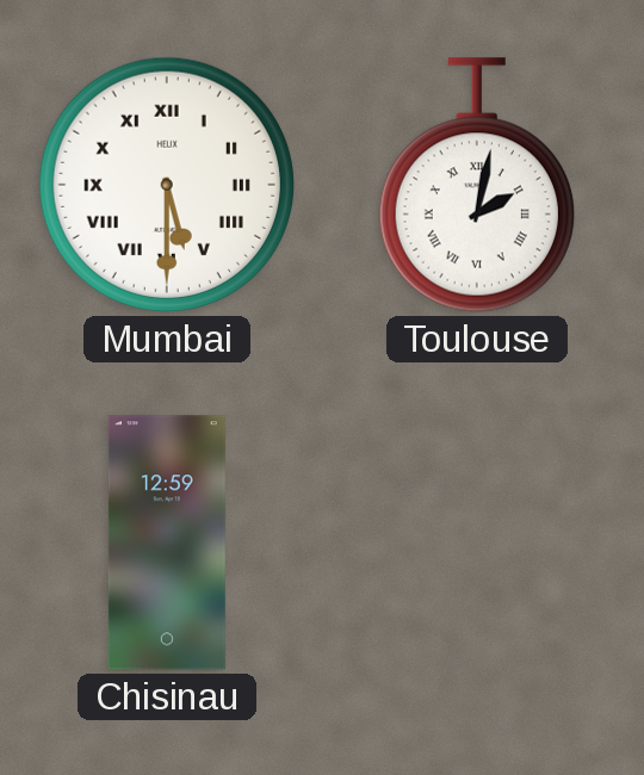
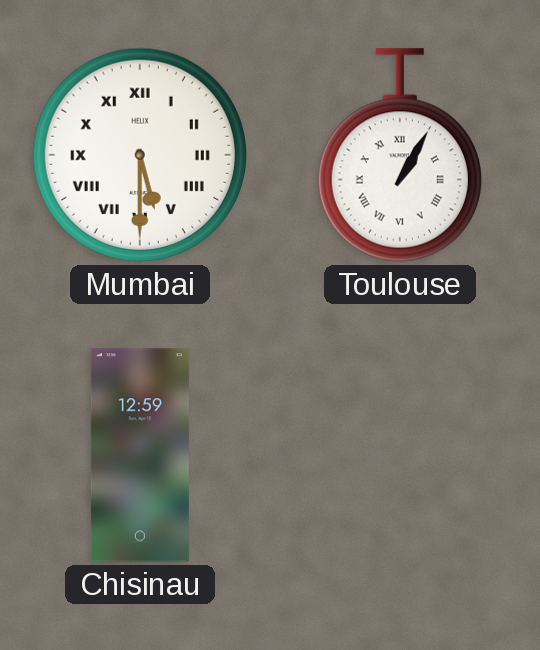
Toulouse: 2:02 -> 1:05 (400, 155)
